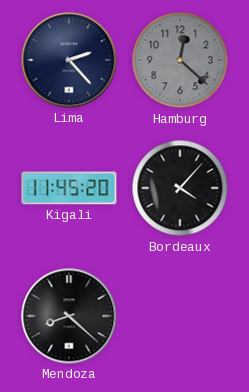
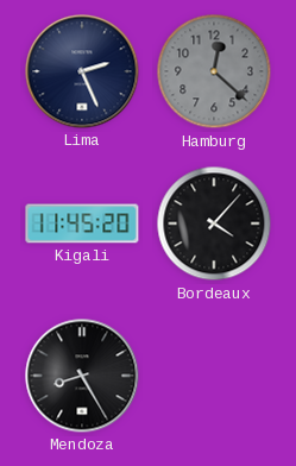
Lima: 2:23 -> 2:26 (82, 71)
Mendoza: 8:22 -> 8:25 (82, 376)
